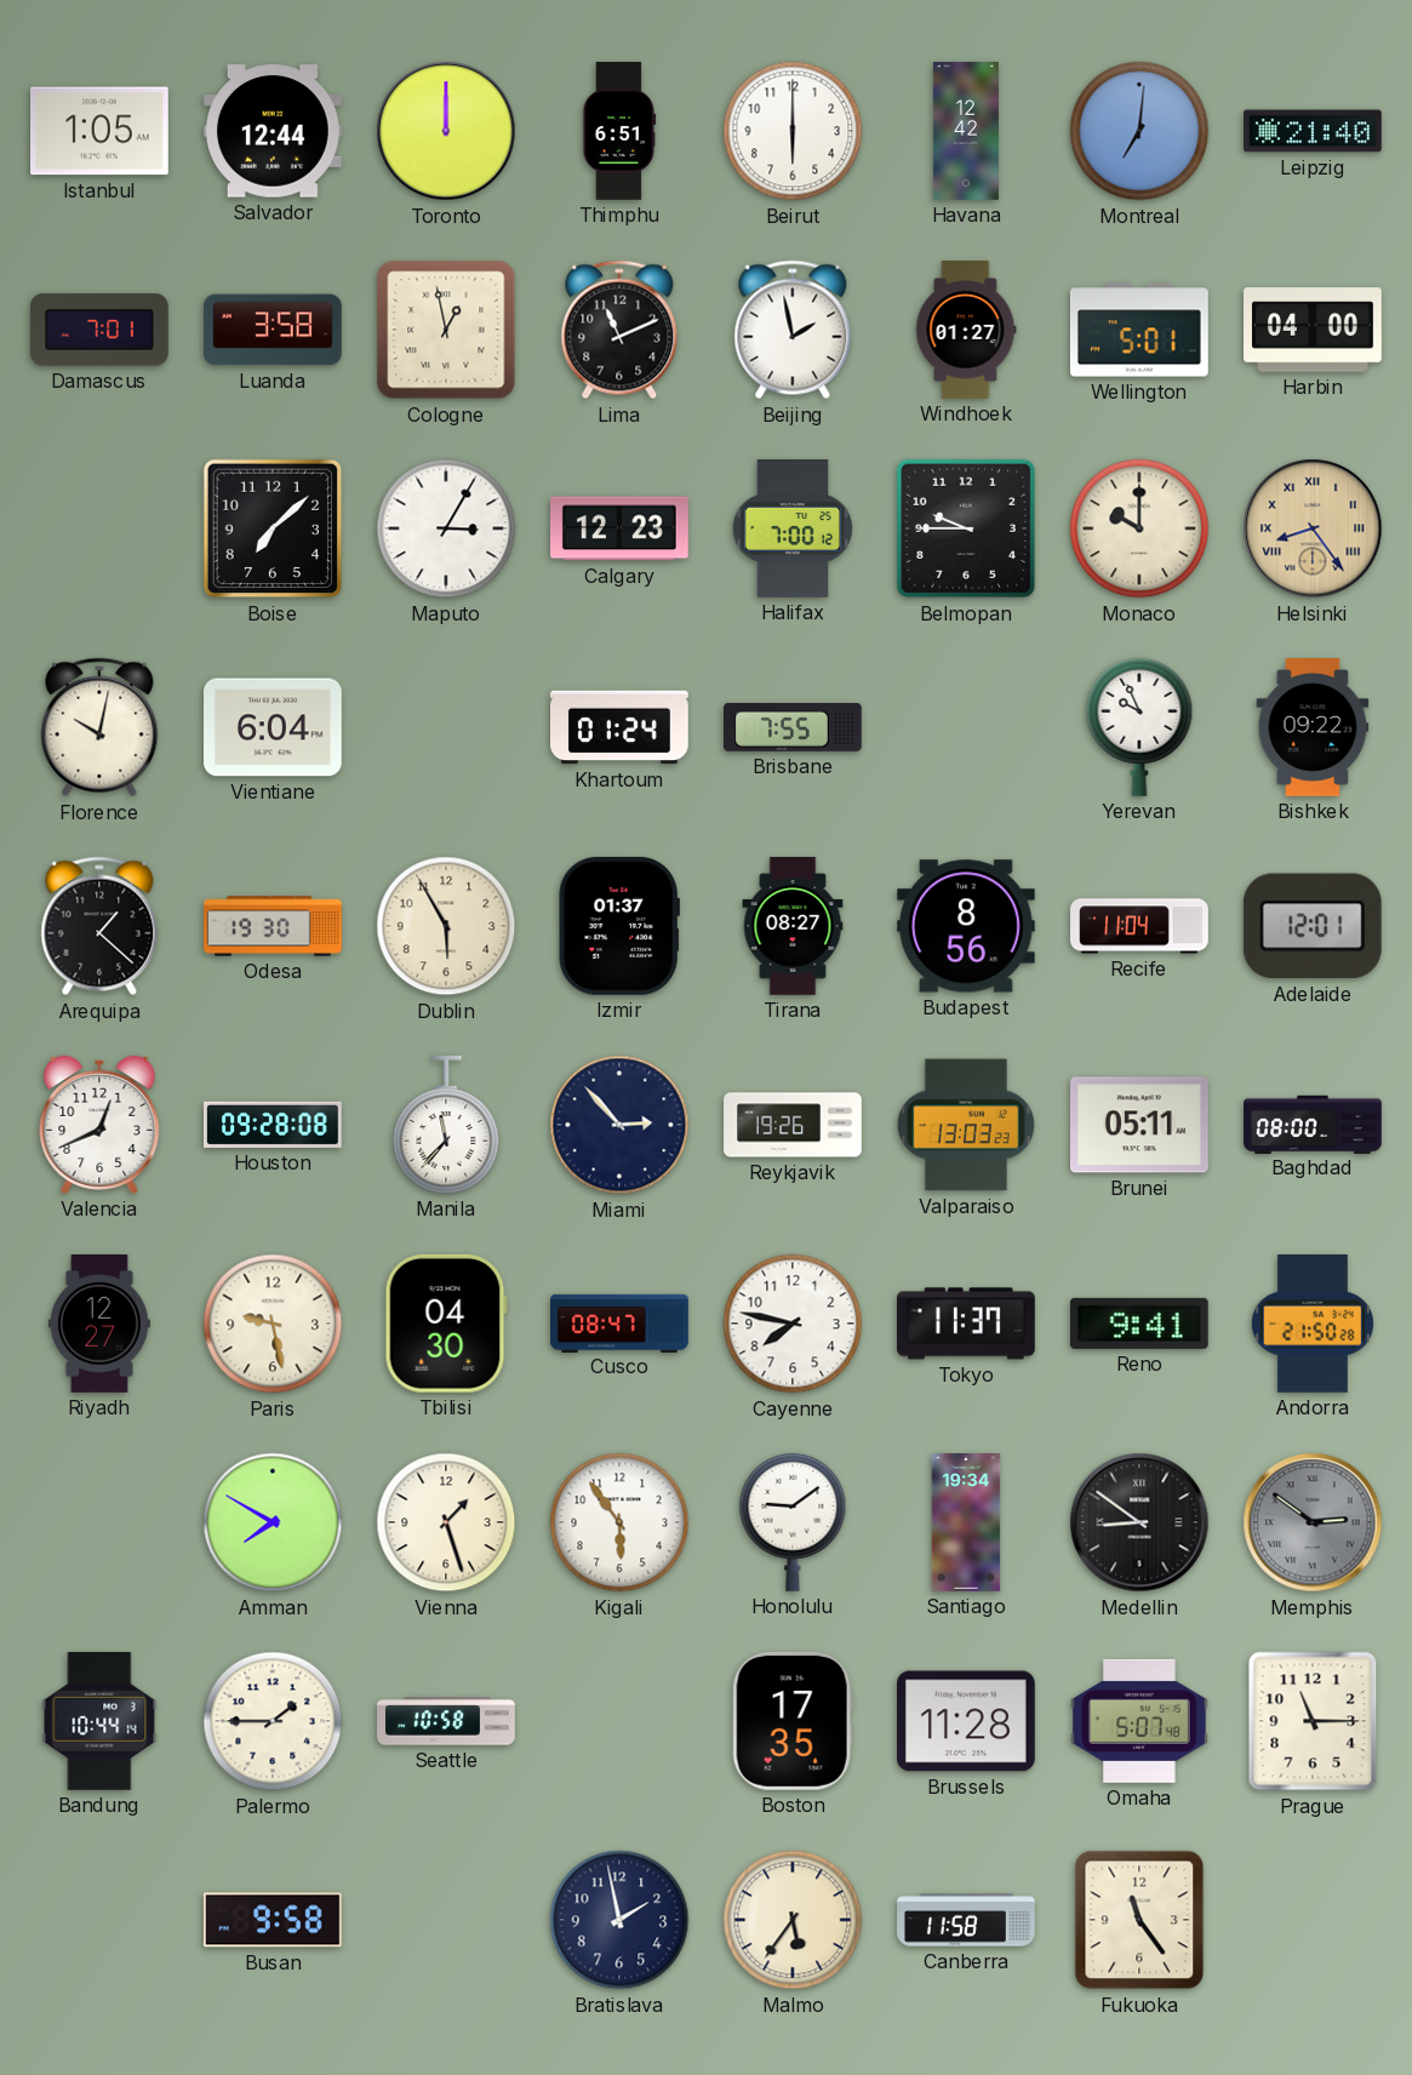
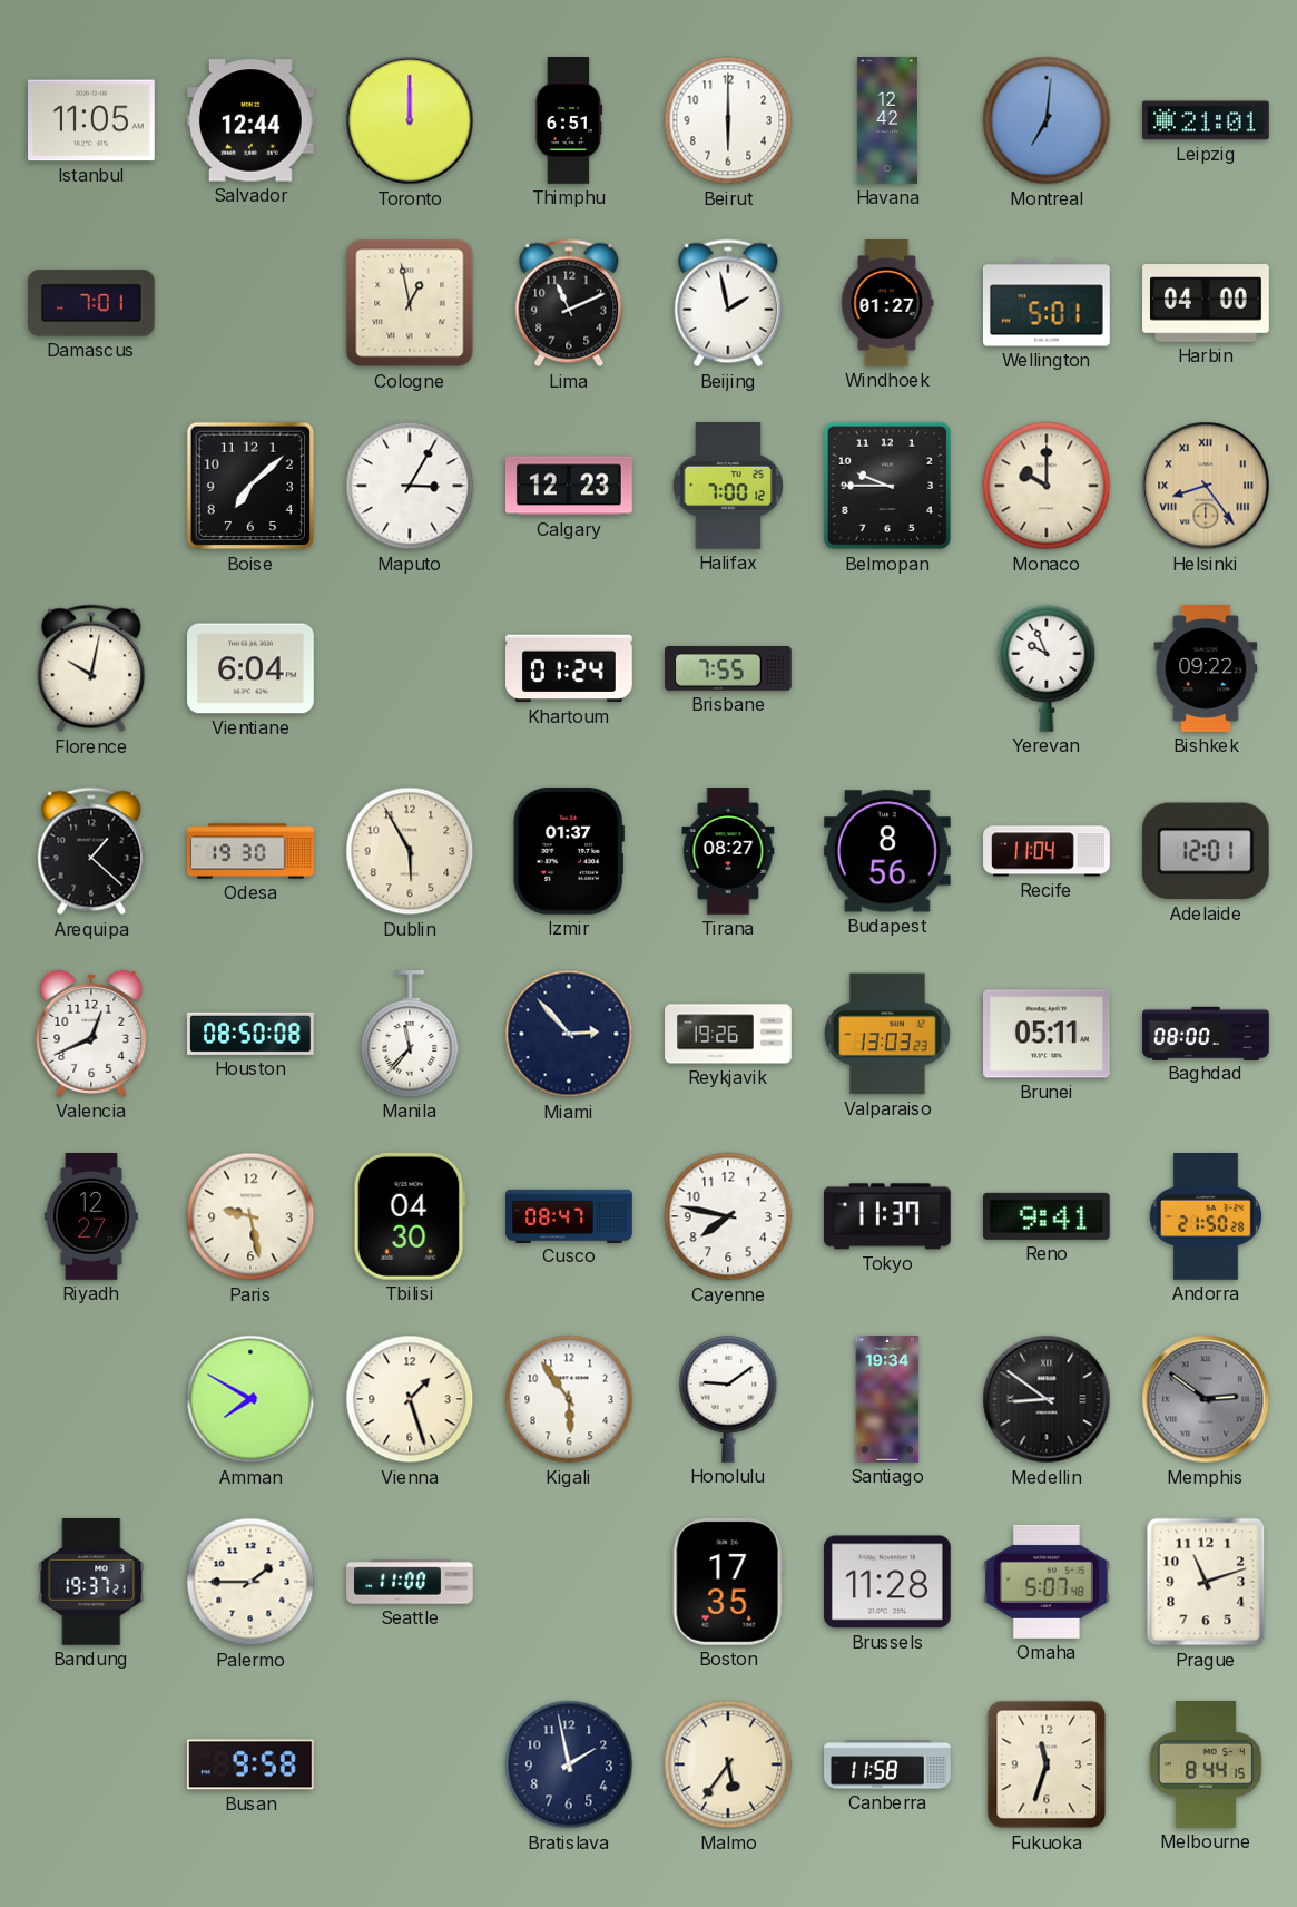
Istanbul: 1:05 -> 11:05 (92, 120)
Leipzig: 21:40 -> 21:01 (1207, 120)
Luanda: 3:58 -> none (274, 330)
Houston: 09:28 -> 08:50 (252, 1034)
Bandung: 10:44 -> 19:37 (91, 1583)
Seattle: 10:58 -> 11:00 (410, 1582)
Prague: 11:15 -> 11:12 (1206, 1582)
Fukuoka: 11:24 -> 11:33 (1047, 1764)
Melbourne: none -> 8:44 (1206, 1766)
